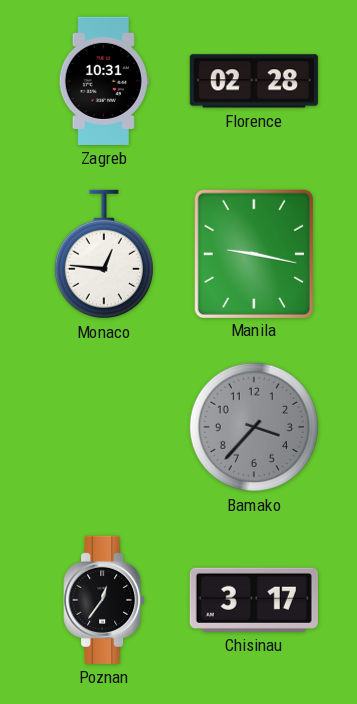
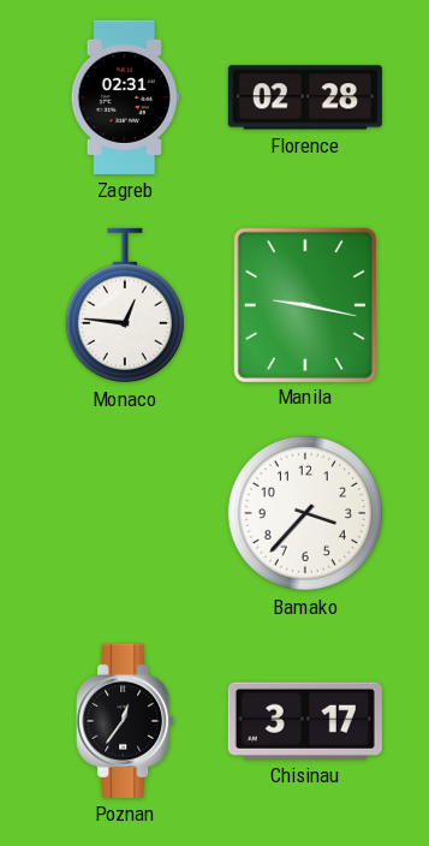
Zagreb: 10:31 -> 02:31 (125, 97)
Bamako dial: grey -> white (305, 513)
